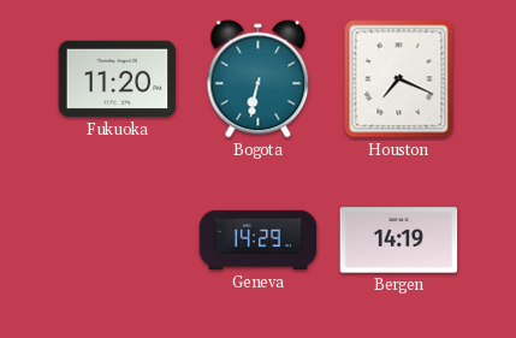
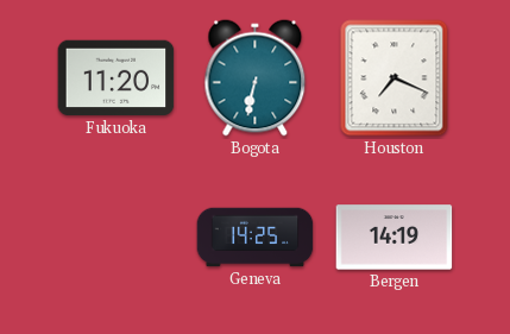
Geneva: 14:29 -> 14:25 (256, 238)
